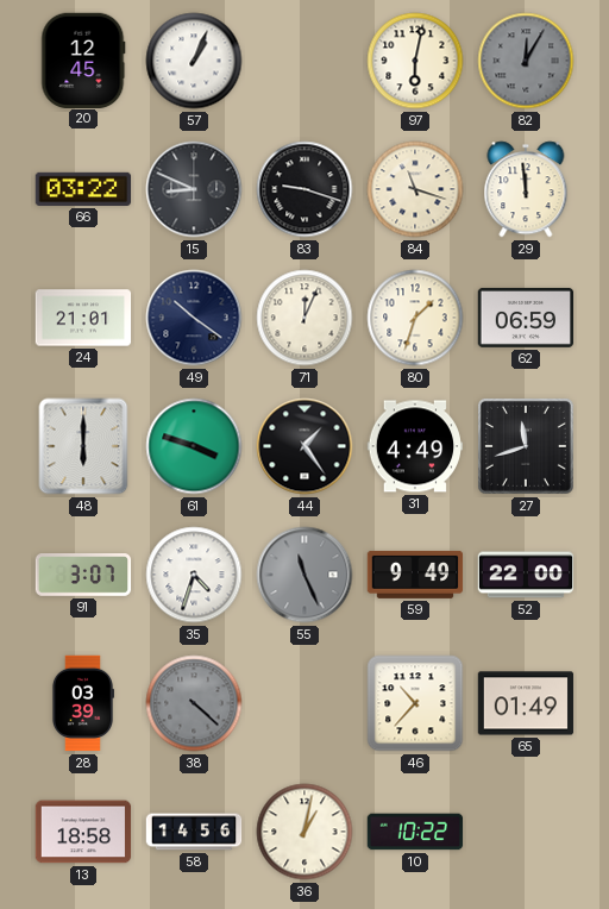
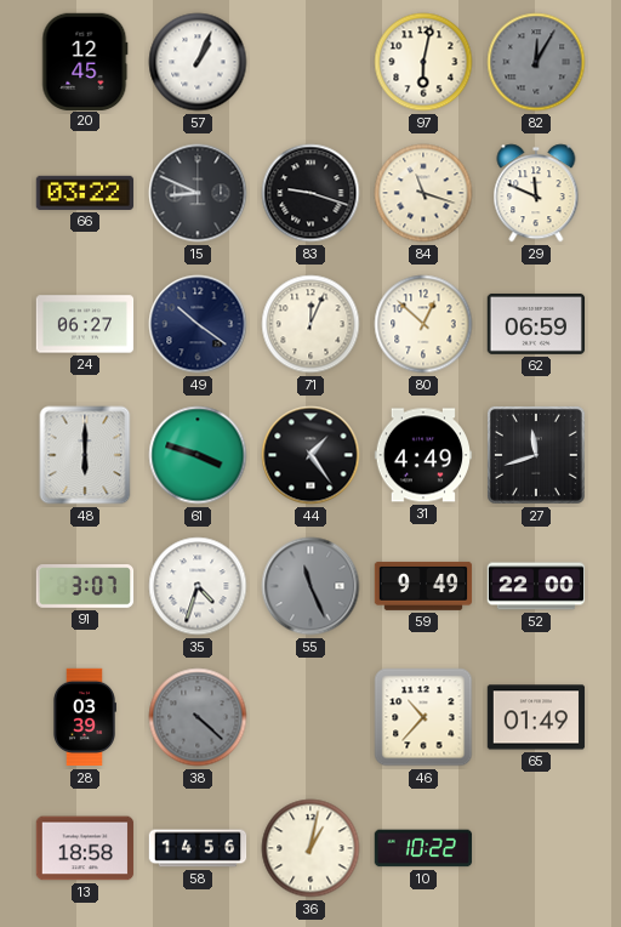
29: 11:59 -> 11:49 (536, 193)
24: 21:01 -> 06:27 (85, 324)
80: 1:33 -> 12:52 (423, 324)
